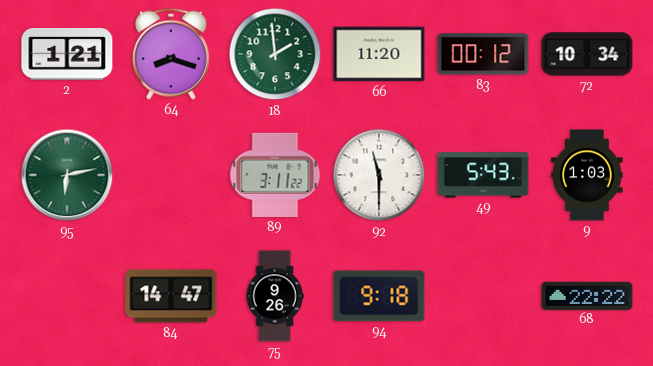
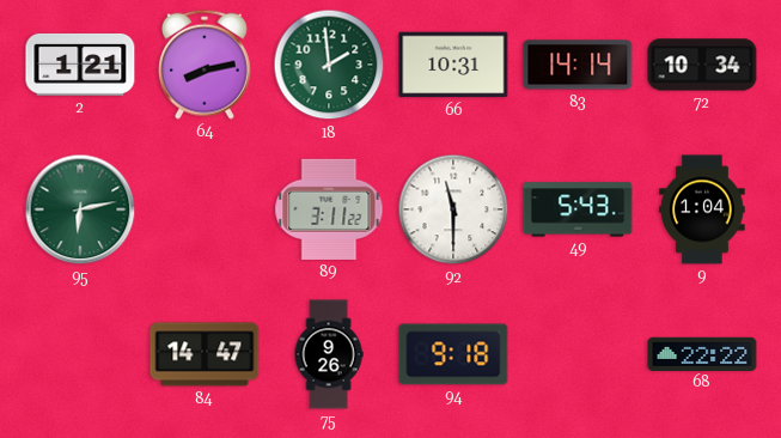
64: 8:18 -> 8:13 (205, 65)
66: 11:20 -> 10:31 (453, 65)
83: 00:12 -> 14:14 (578, 65)
9: 1:03 -> 1:04 (702, 209)
